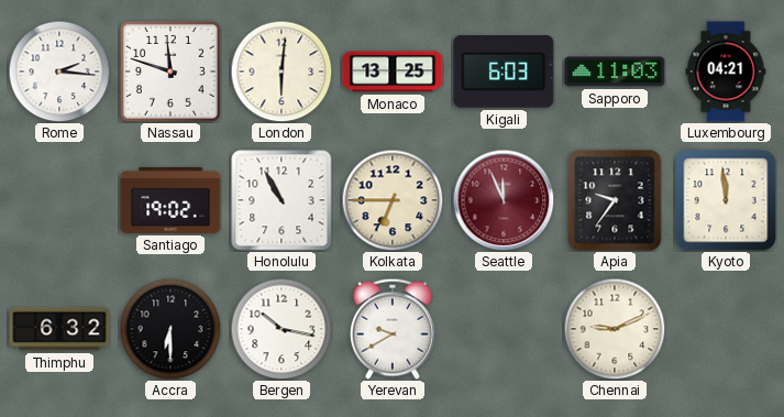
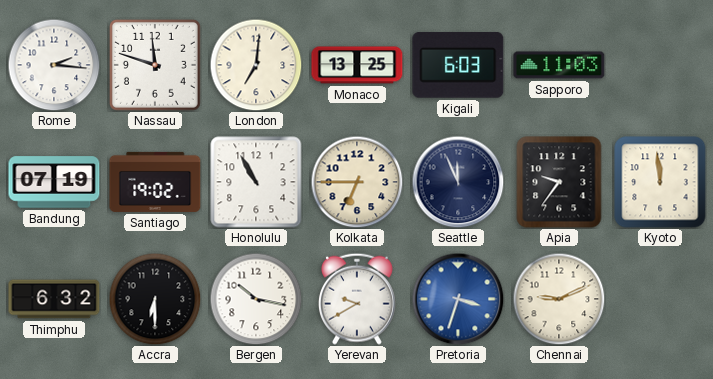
London: 6:01 -> 7:01 (256, 65)
Luxembourg: 04:21 -> none (726, 72)
Bandung: none -> 07:19 (54, 182)
Seattle dial: burgundy -> navy (458, 182)
Pretoria: none -> 3:33 (458, 299)
